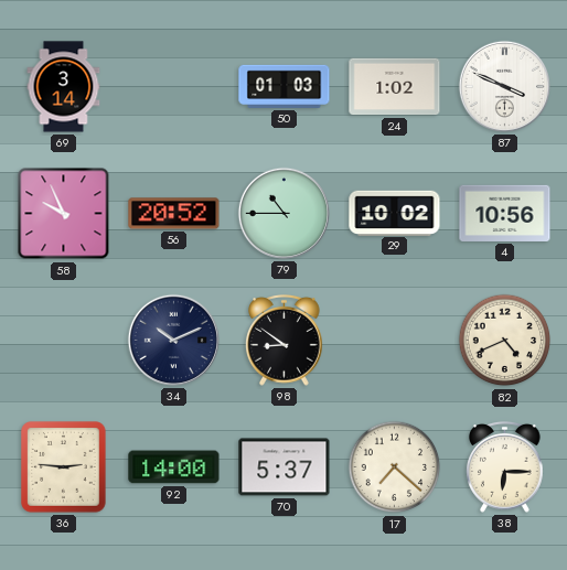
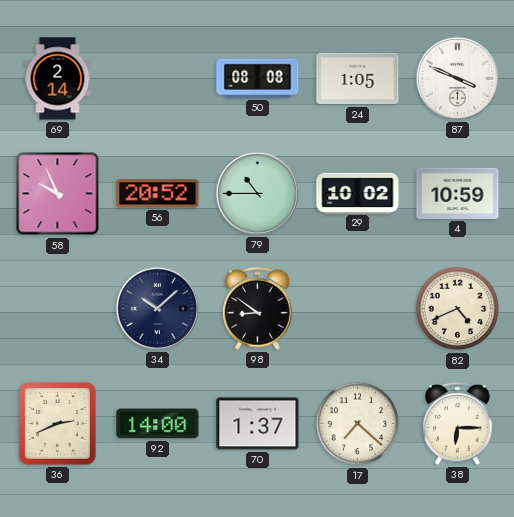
69: 3:14 -> 2:14 (58, 79)
50: 01:03 -> 08:08 (258, 78)
24: 1:02 -> 1:05 (358, 79)
4: 10:56 -> 10:59 (458, 193)
34: 10:11 -> 10:08 (157, 308)
36: 2:46 -> 2:41 (58, 424)
70: 5:37 -> 1:37 (258, 424)
